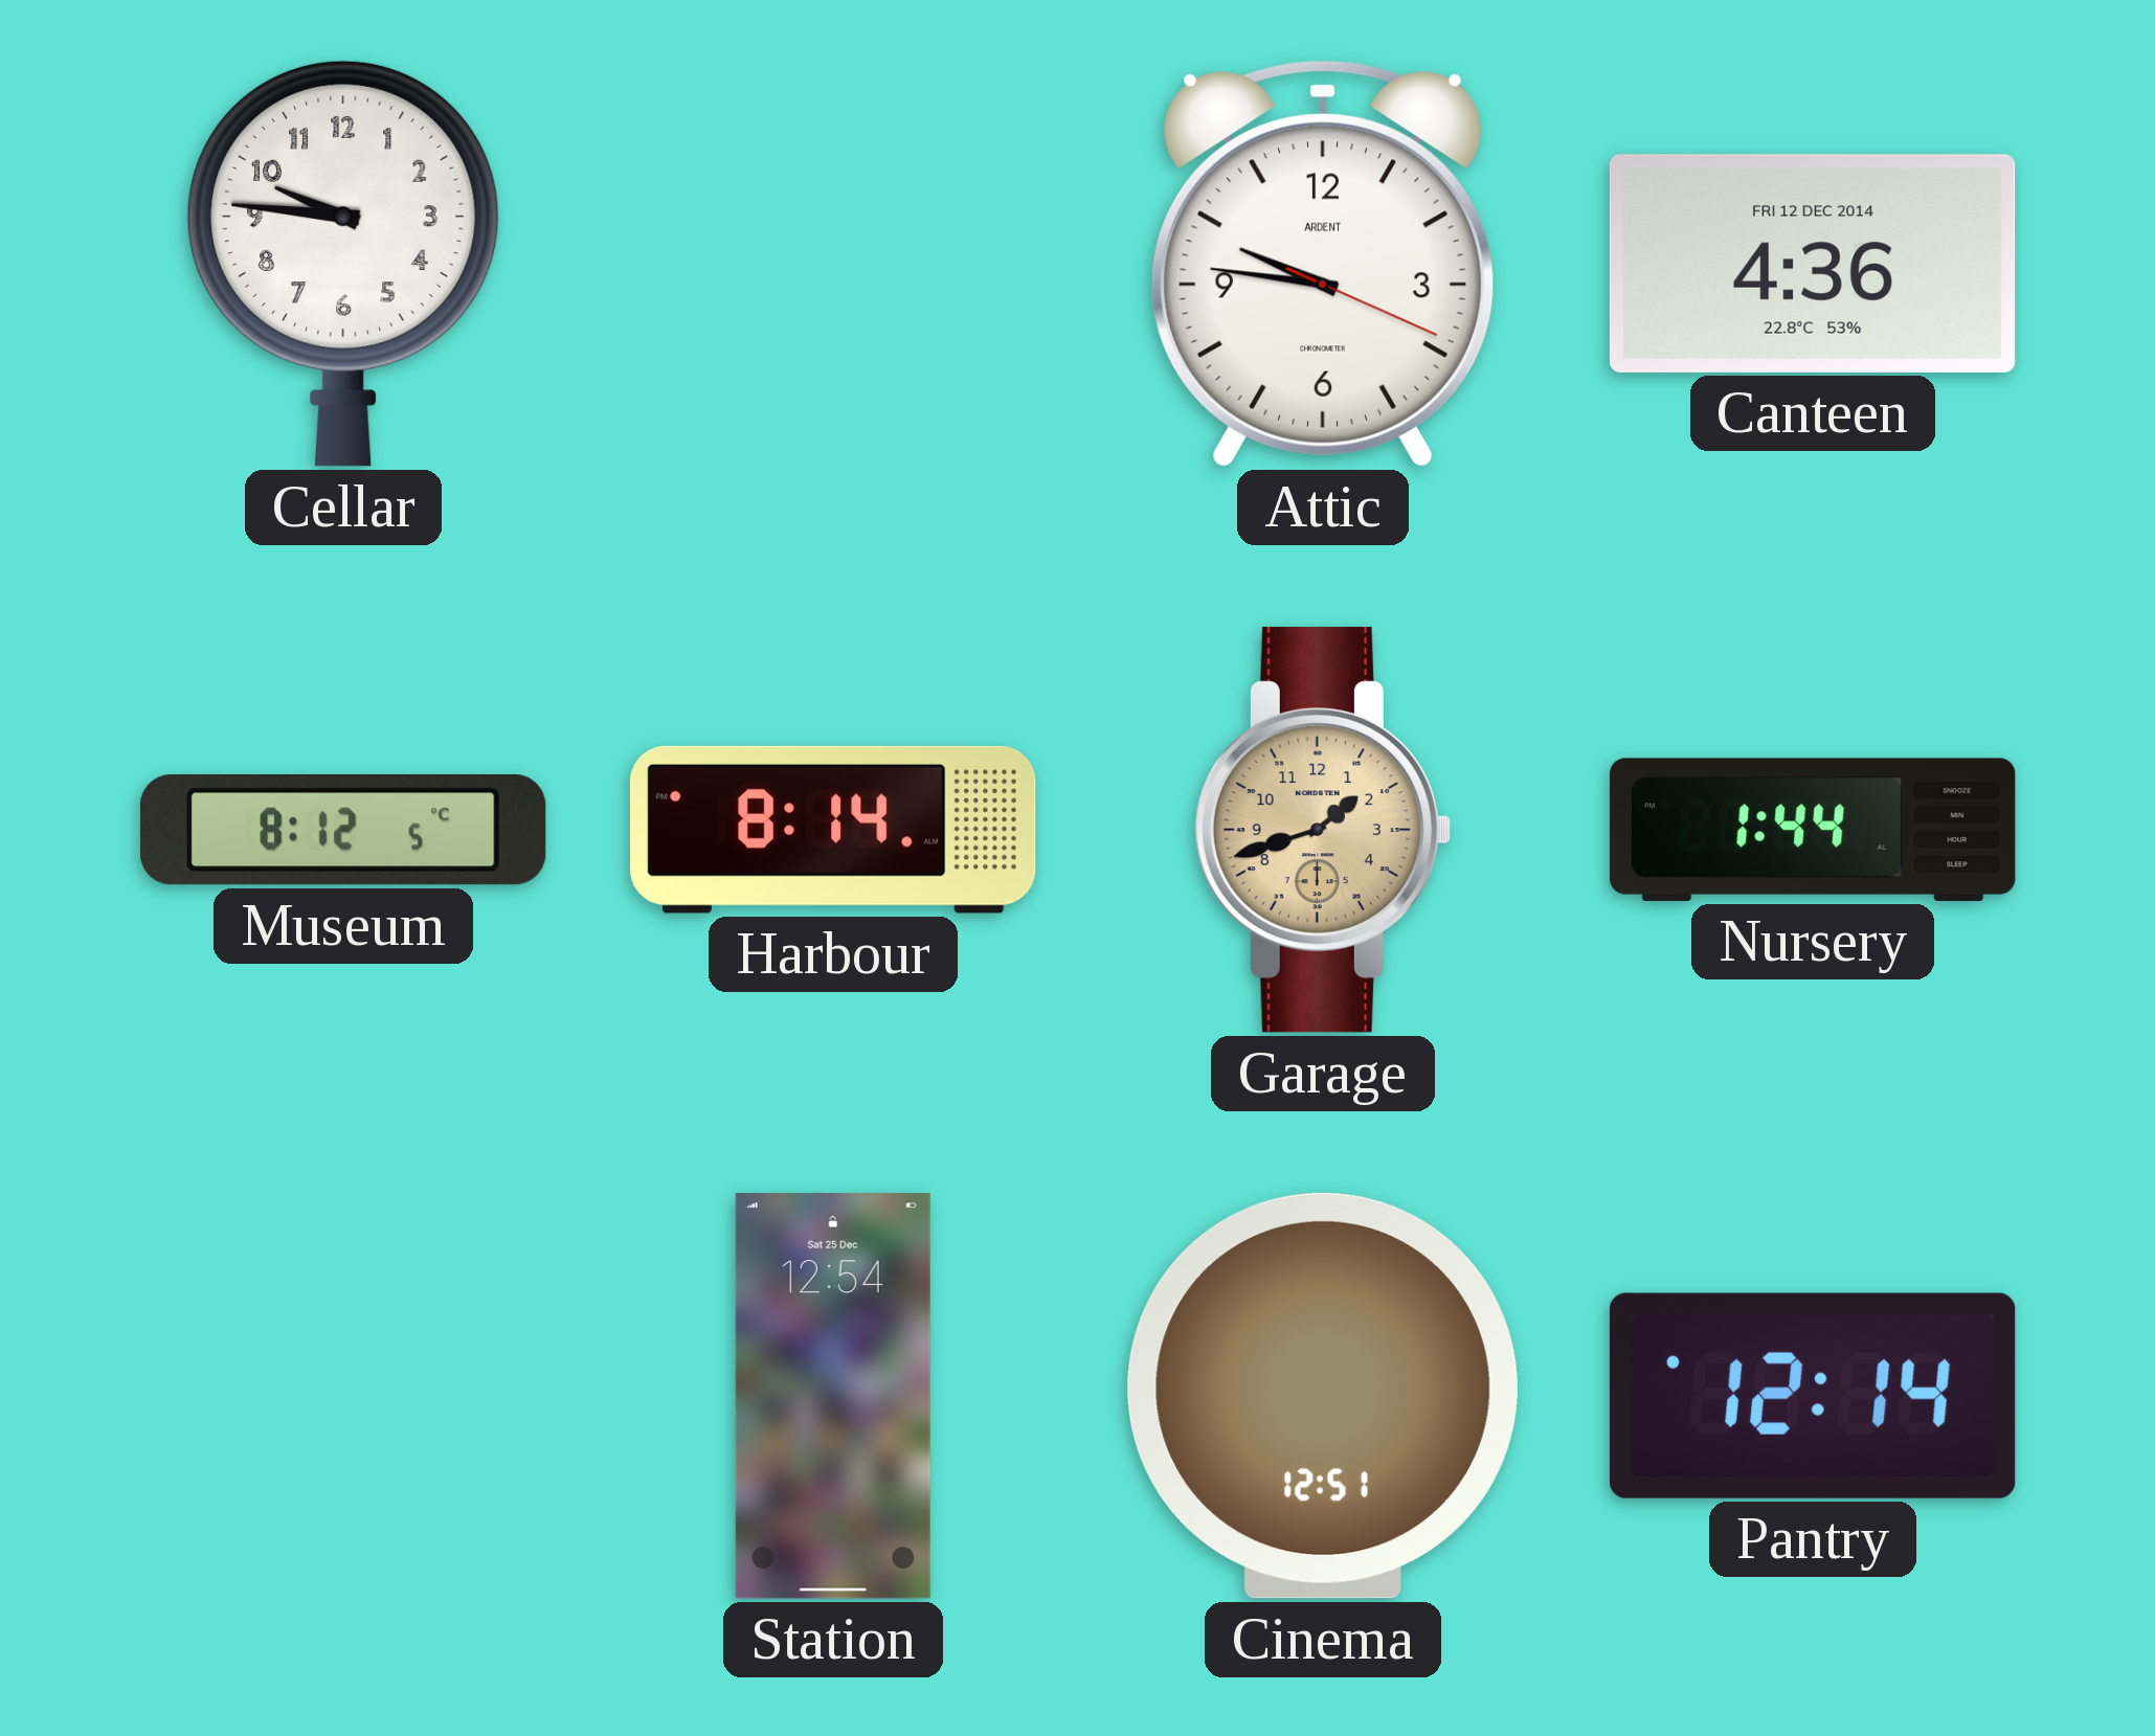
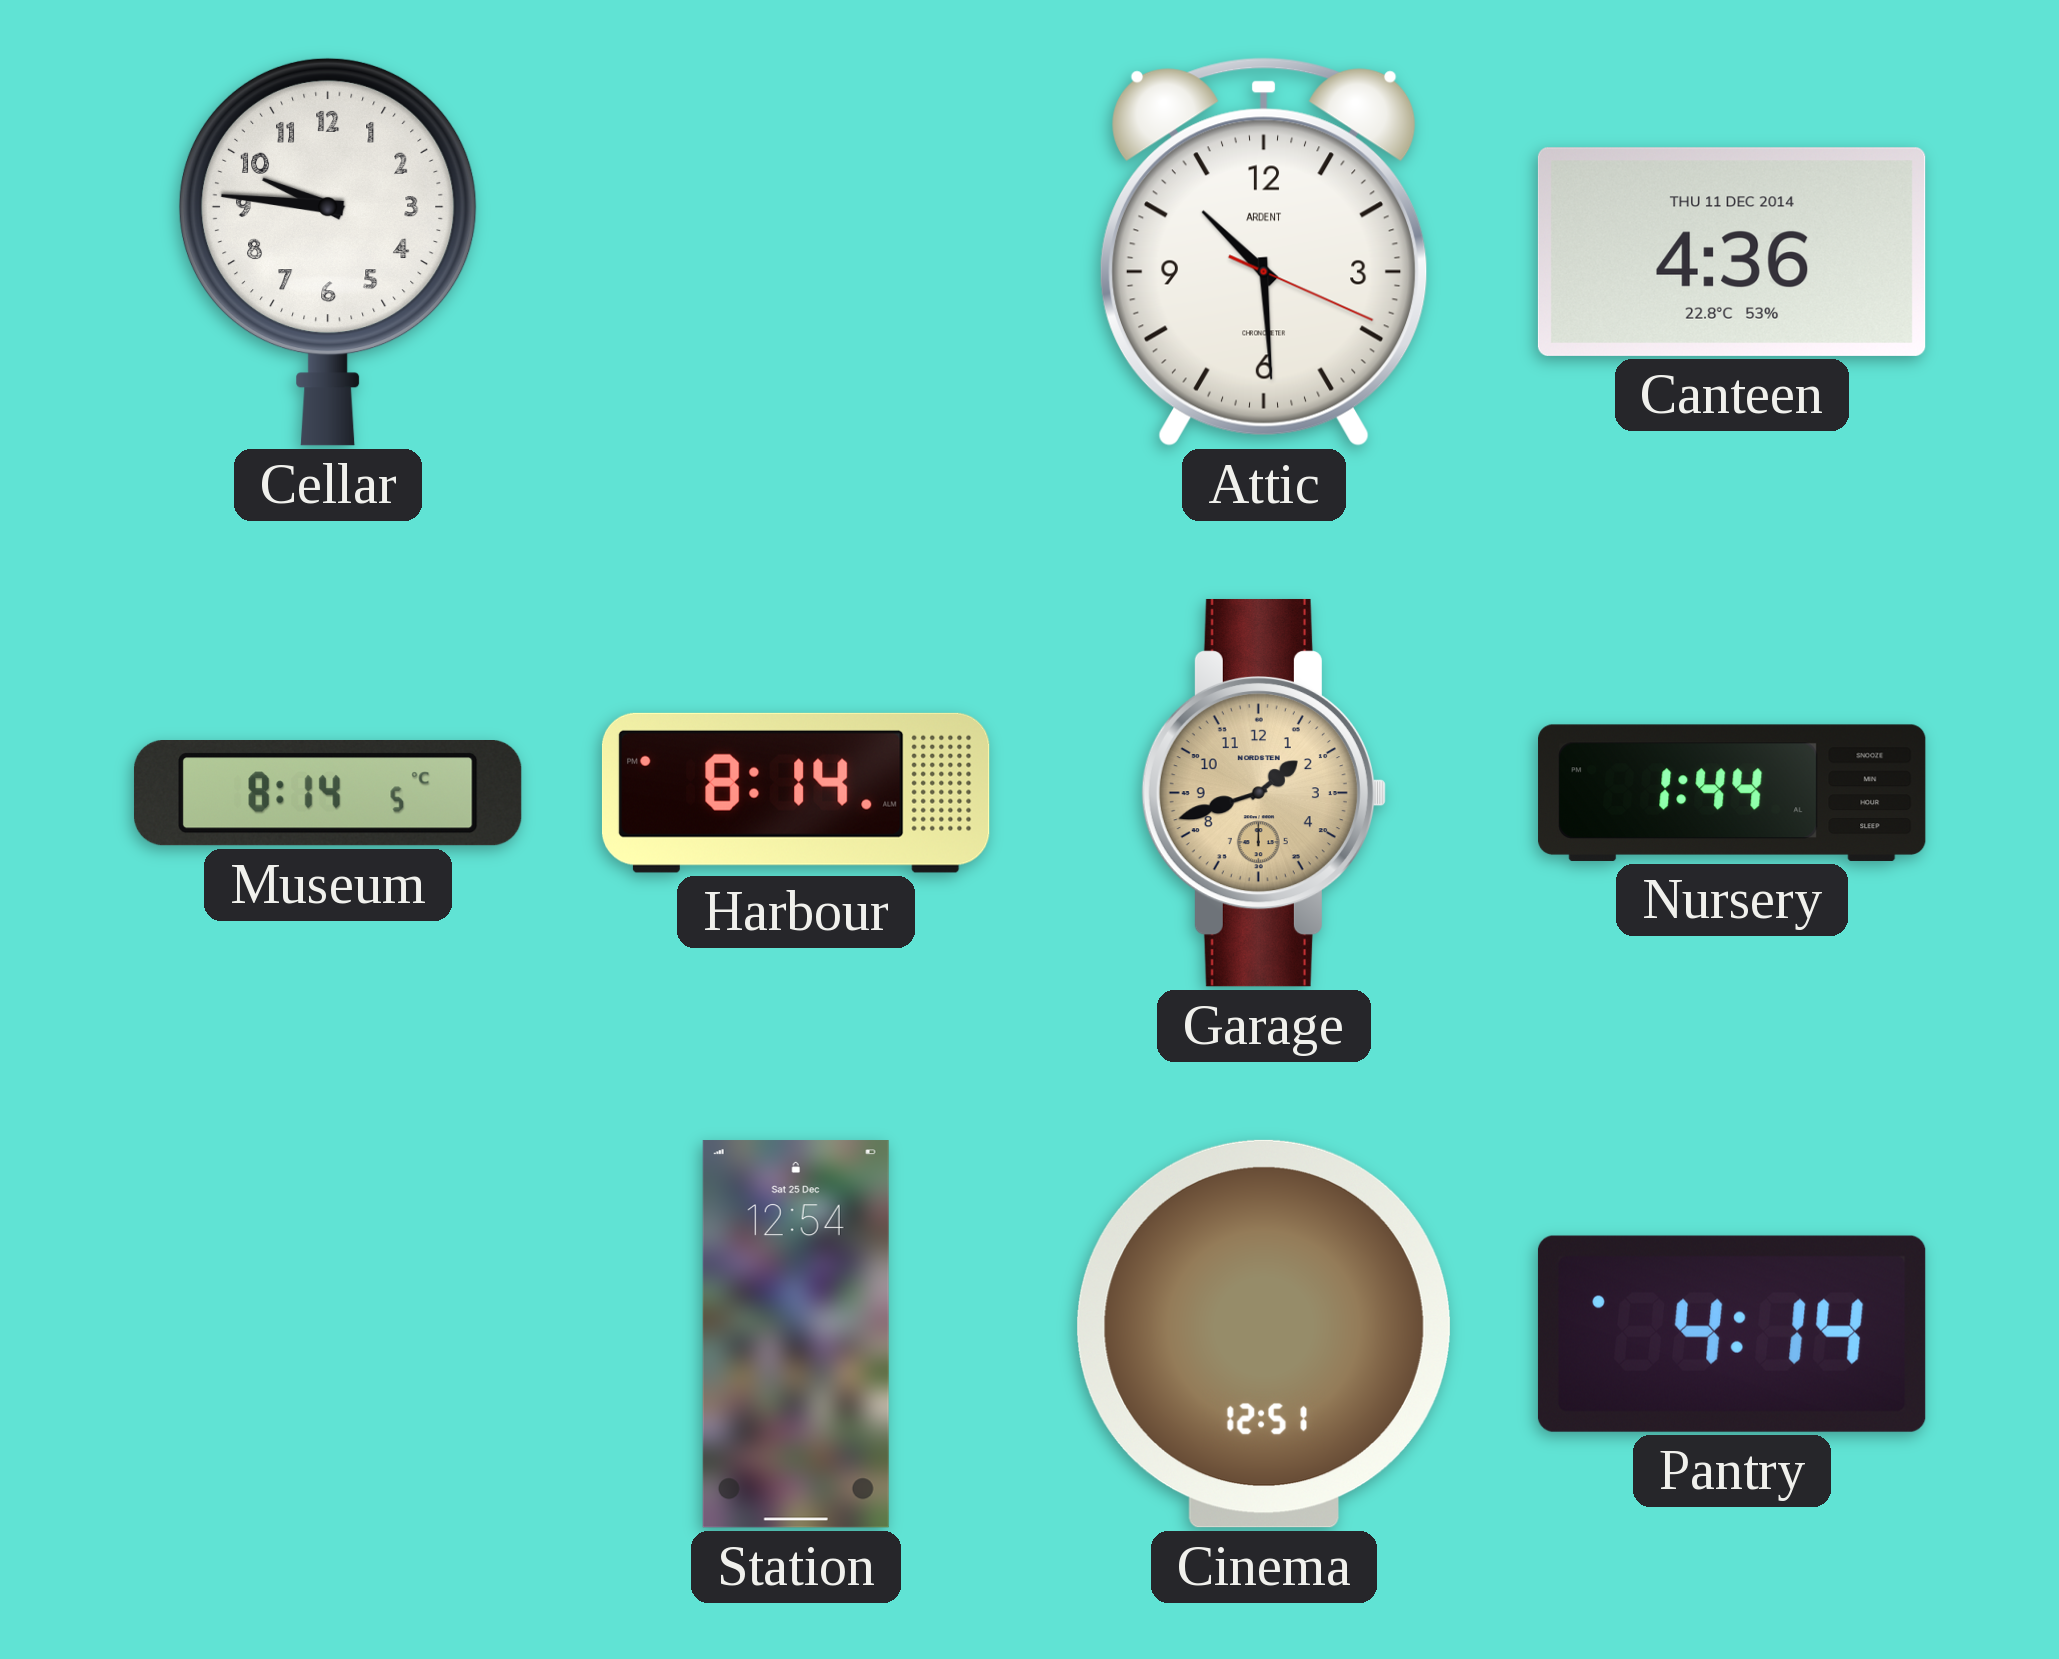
Attic: 9:46 -> 10:29 (1264, 252)
Canteen date: FRI 12 DEC 2014 -> THU 11 DEC 2014 (1732, 252)
Museum: 8:12 -> 8:14 (328, 794)
Pantry: 12:14 -> 4:14 (1732, 1334)
